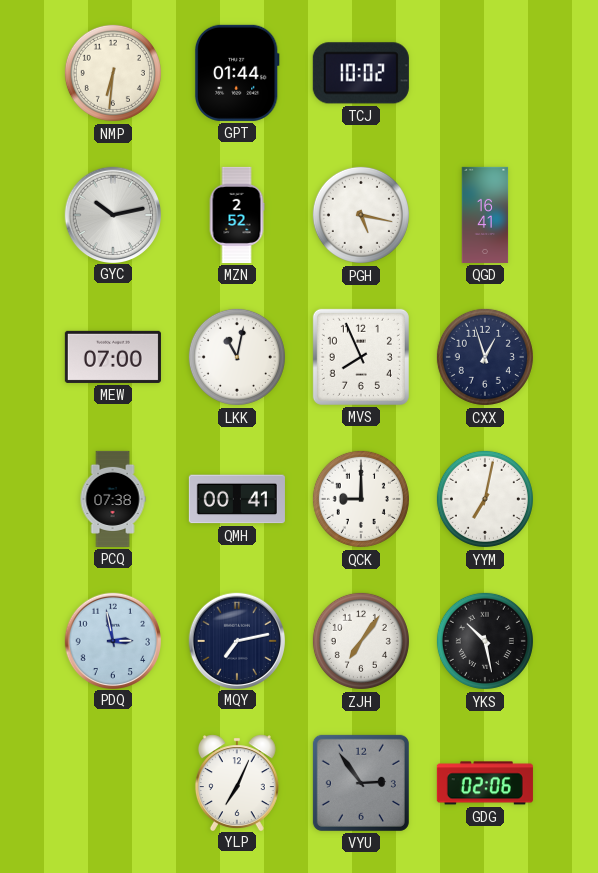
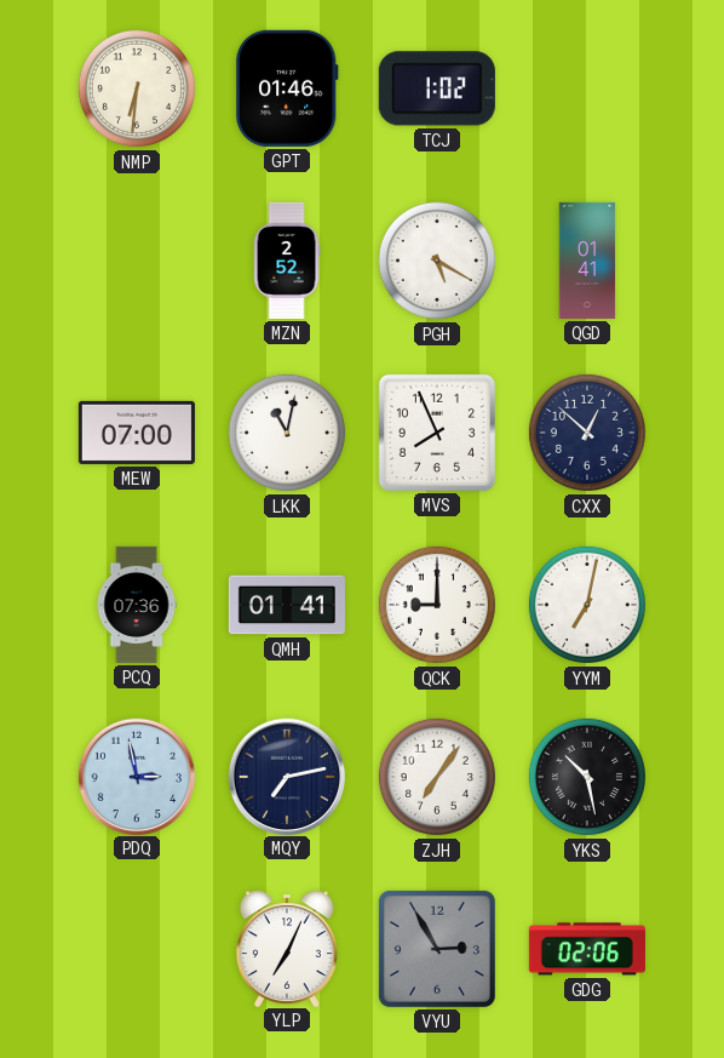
GPT: 01:44 -> 01:46 (287, 88)
TCJ: 10:02 -> 1:02 (437, 88)
GYC: 10:13 -> none (112, 214)
PGH: 5:17 -> 5:20 (437, 261)
QGD: 16:41 -> 01:41 (587, 261)
CXX: 12:57 -> 12:52 (587, 433)
PCQ: 07:38 -> 07:36 (137, 605)
QMH: 00:41 -> 01:41 (287, 605)
VYU: 2:54 -> 2:55 (437, 949)
